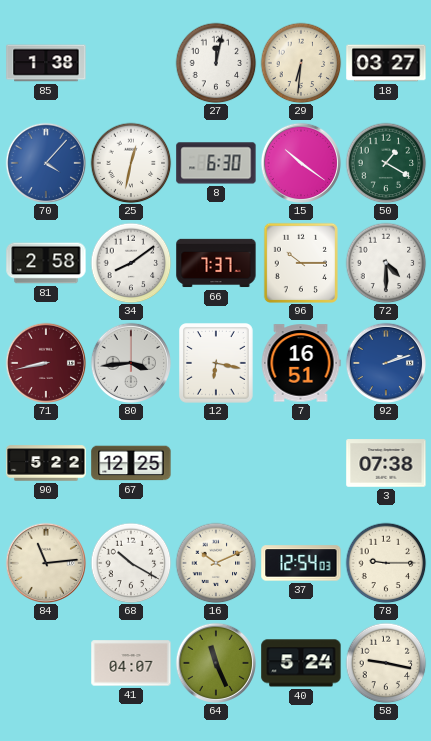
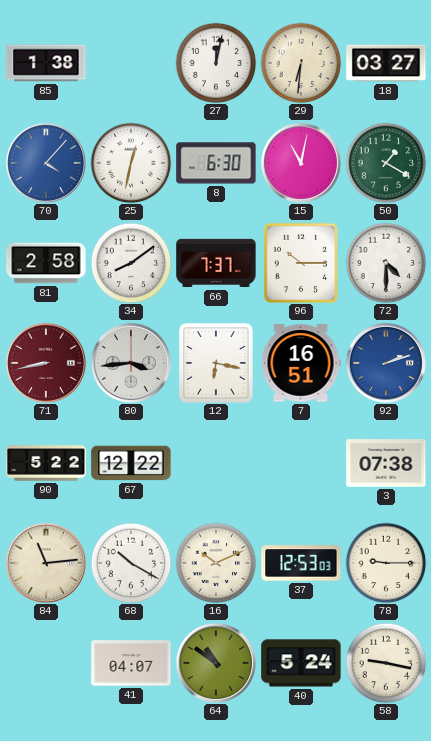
15: 10:21 -> 11:02 (300, 162)
67: 12:25 -> 12:22 (131, 463)
37: 12:54 -> 12:53 (301, 563)
64: 11:26 -> 10:51 (215, 662)
